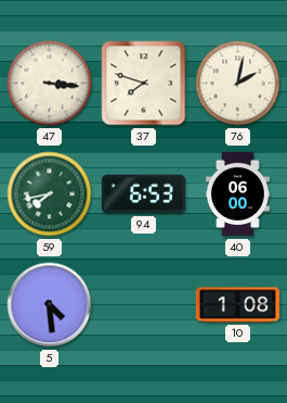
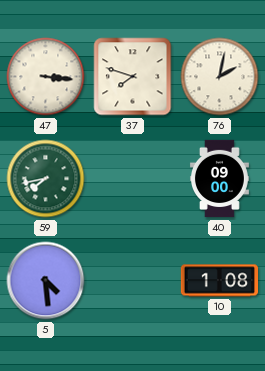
94: 6:53 -> none (143, 194)
40: 06:00 -> 09:00 (219, 179)
